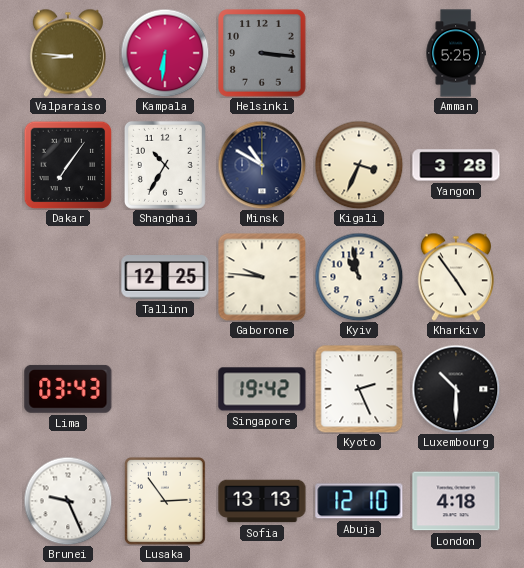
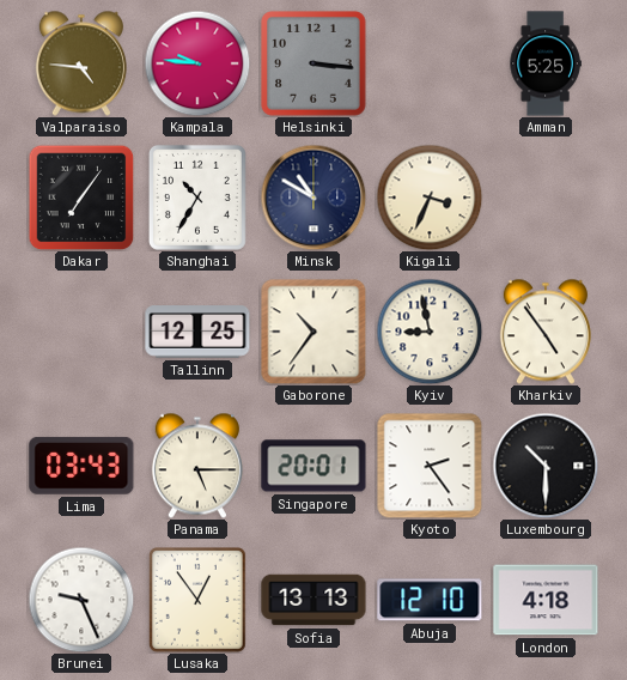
Valparaiso: 8:46 -> 4:46 (81, 63)
Kampala: 6:31 -> 9:46 (197, 63)
Yangon: 3:28 -> none (456, 165)
Gaborone: 9:46 -> 10:36 (313, 332)
Kyiv: 10:58 -> 8:58 (430, 332)
Panama: none -> 5:15 (197, 466)
Singapore: 19:42 -> 20:01 (313, 466)
Kyoto: 2:26 -> 2:24 (430, 466)
Lusaka: 2:54 -> 12:54 (197, 600)
